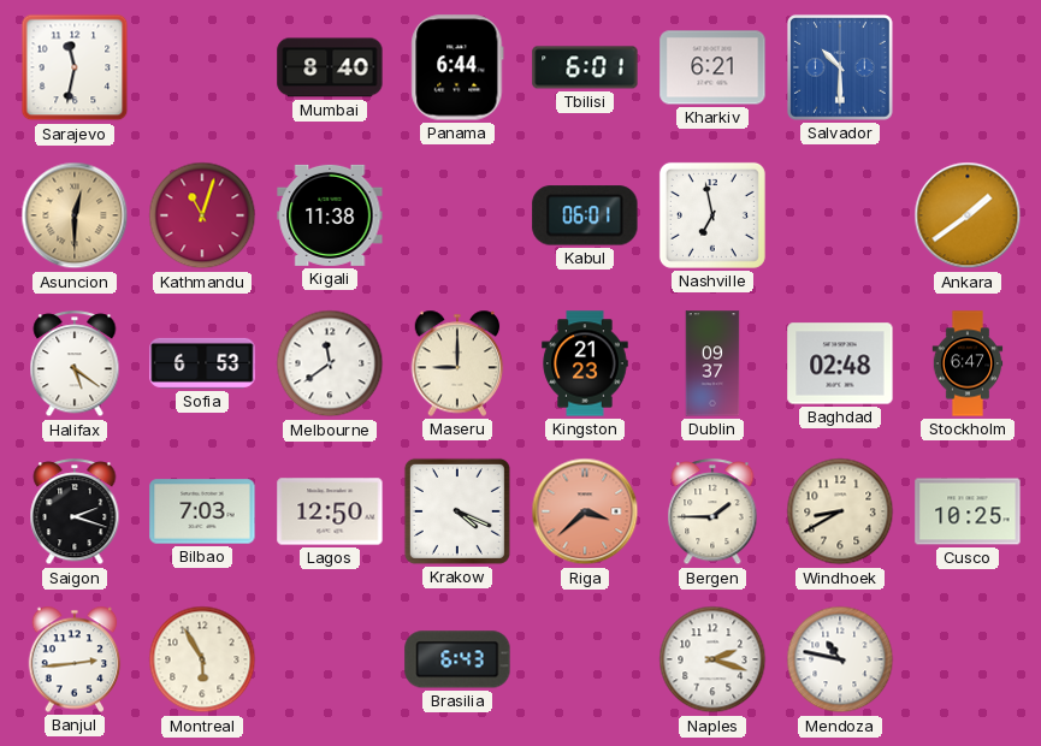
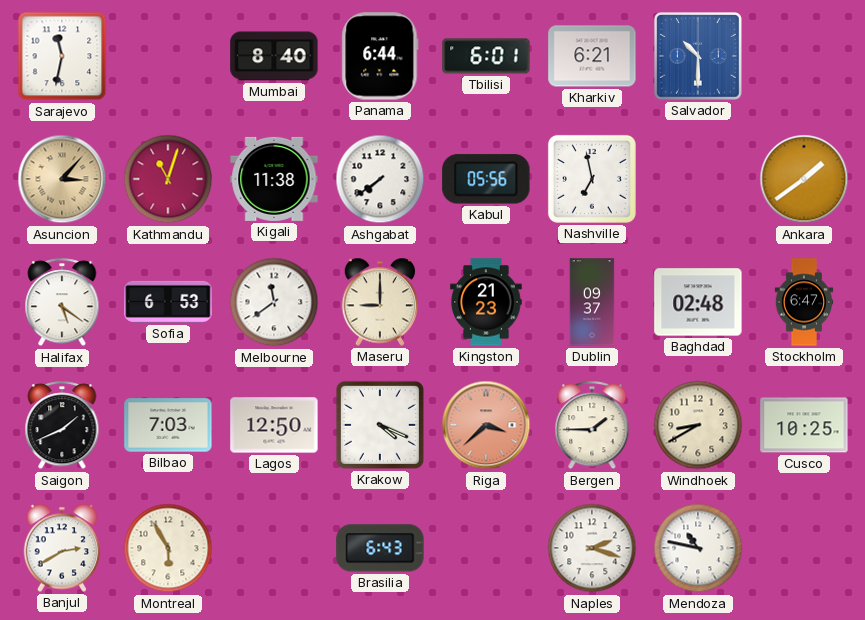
Asuncion: 12:30 -> 3:07 (62, 179)
Ashgabat: none -> 7:39 (380, 179)
Kabul: 06:01 -> 05:56 (486, 179)
Saigon: 2:18 -> 1:41 (62, 426)
Banjul: 2:44 -> 2:40 (62, 548)
